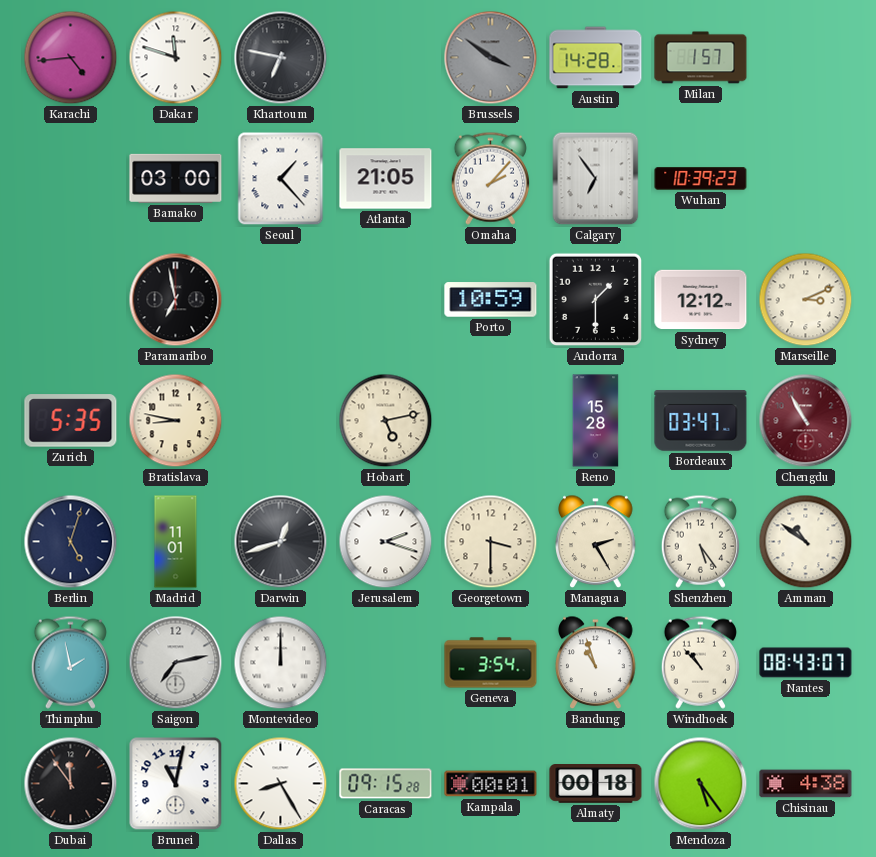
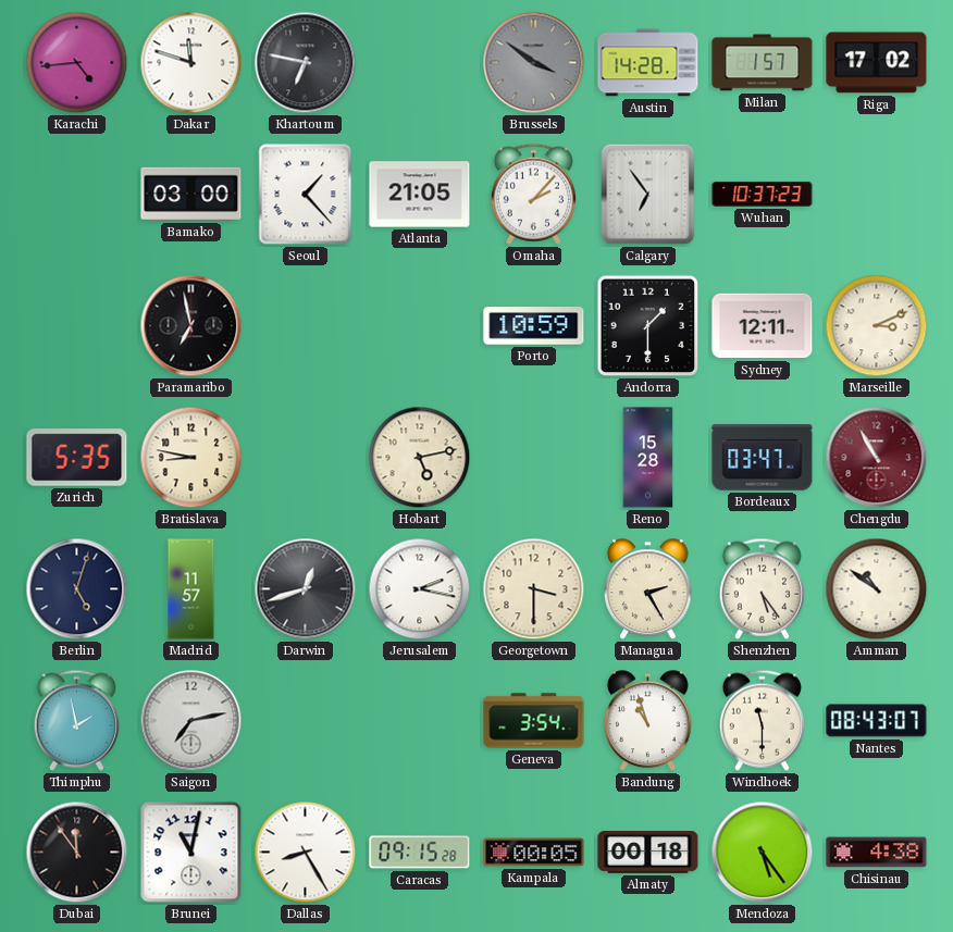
Riga: none -> 17:02 (877, 63)
Wuhan: 10:39 -> 10:37 (763, 195)
Sydney: 12:12 -> 12:11 (763, 326)
Madrid: 11:01 -> 11:57 (191, 589)
Jerusalem: 2:18 -> 2:17 (420, 589)
Montevideo: 12:00 -> none (281, 663)
Windhoek: 10:53 -> 11:30 (762, 720)
Kampala: 00:01 -> 00:05 (534, 853)
